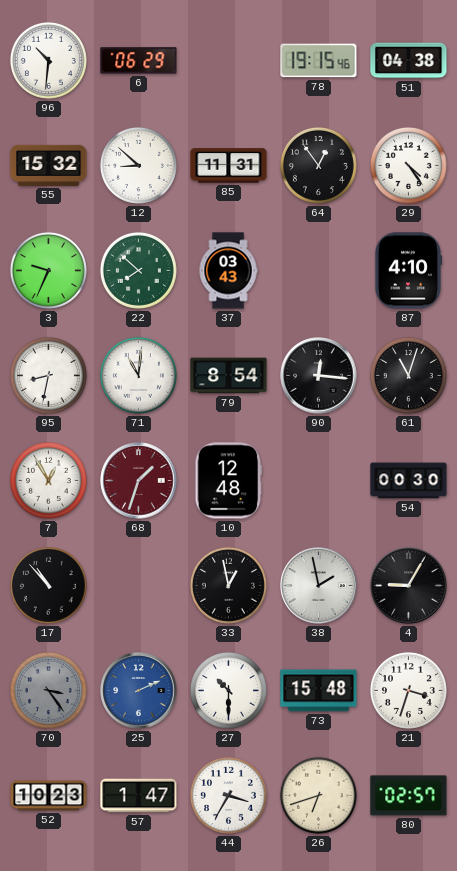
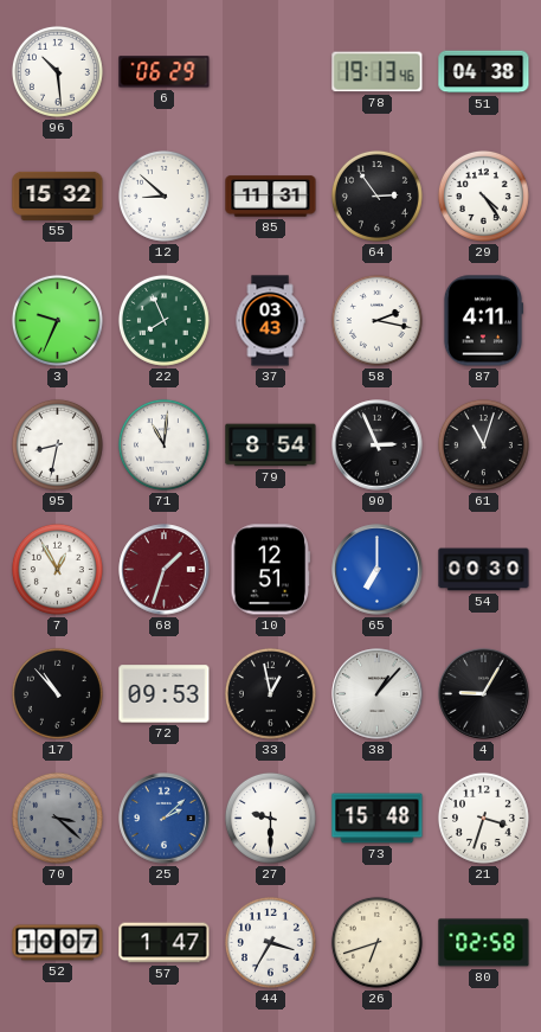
96: 10:31 -> 10:29 (57, 71)
78: 19:15 -> 19:13 (378, 72)
64: 12:54 -> 2:54 (376, 195)
22: 7:52 -> 7:56 (163, 320)
58: none -> 2:17 (376, 320)
87: 4:10 -> 4:11 (483, 321)
90: 12:16 -> 2:56 (378, 446)
10: 12:48 -> 12:51 (271, 570)
65: none -> 7:00 (378, 570)
72: none -> 09:53 (165, 694)
38: 1:58 -> 1:07 (378, 694)
70: 3:24 -> 3:22 (57, 818)
25: 2:11 -> 2:08 (165, 819)
27: 10:30 -> 9:30 (270, 818)
52: 10:23 -> 10:07 (58, 943)
80: 02:57 -> 02:58 (484, 943)
